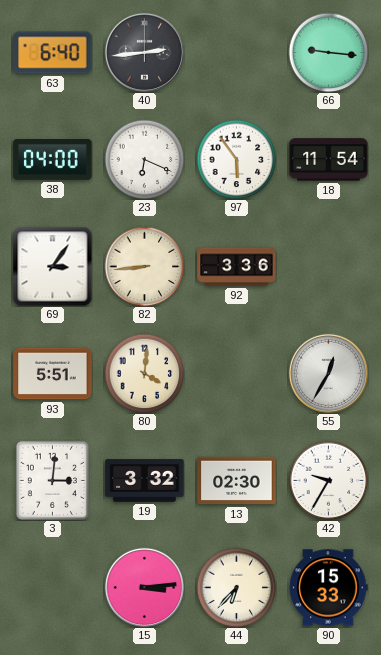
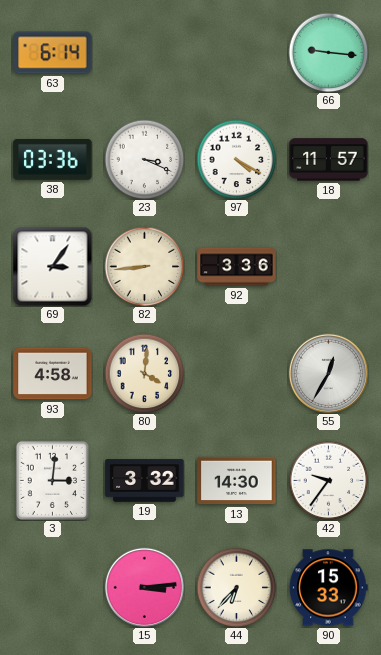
63: 6:40 -> 6:14 (53, 53)
40: 2:44 -> none (144, 52)
38: 04:00 -> 03:36 (53, 160)
23: 6:19 -> 3:19 (144, 159)
97: 5:54 -> 4:20 (236, 159)
18: 11:54 -> 11:57 (329, 160)
93: 5:51 -> 4:58 (53, 374)
13: 02:30 -> 14:30 (237, 481)
42: 9:35 -> 9:36 (328, 480)
